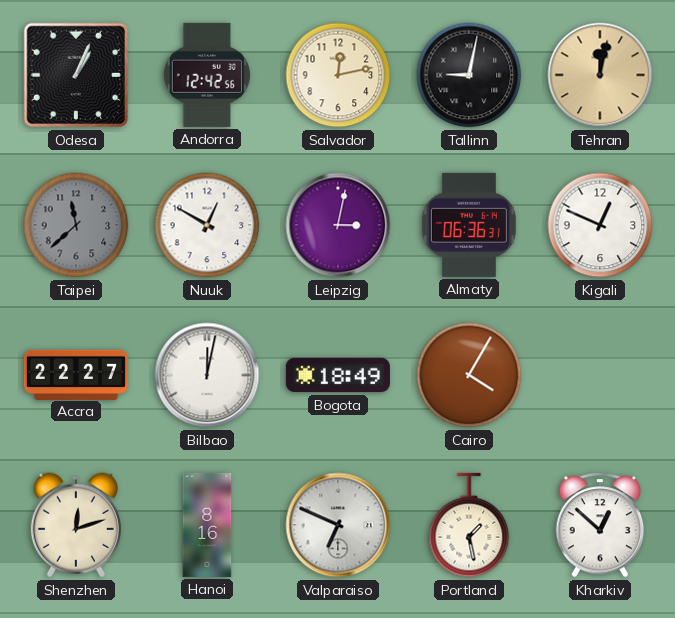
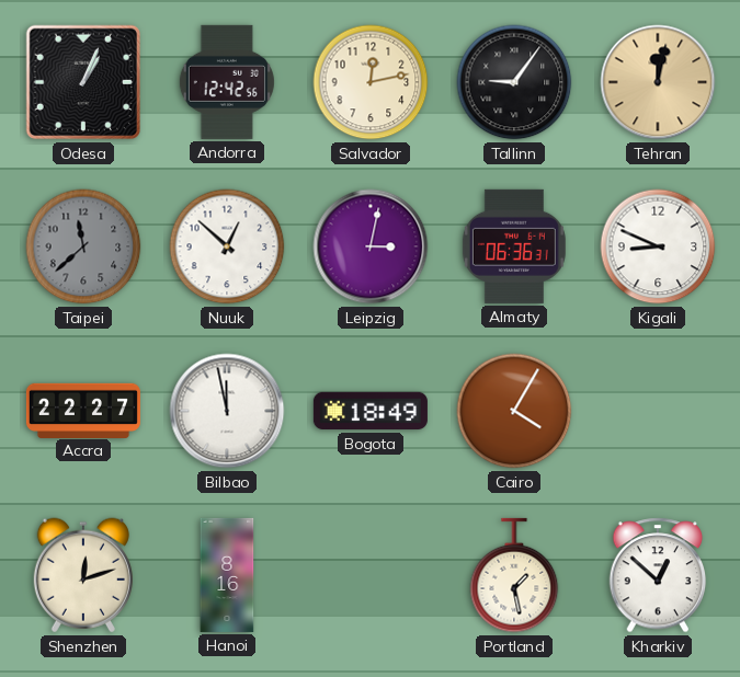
Tallinn: 9:02 -> 9:06 (514, 82)
Nuuk: 12:50 -> 12:52 (227, 246)
Kigali: 12:49 -> 8:49 (658, 246)
Bilbao: 12:02 -> 11:58 (227, 411)
Valparaiso: 6:49 -> none (338, 525)
